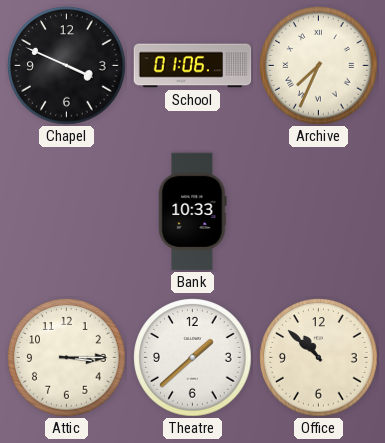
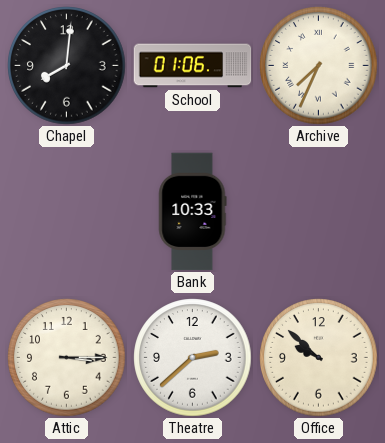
Chapel: 3:49 -> 8:01 (67, 66)
Theatre: 1:38 -> 2:38 (193, 358)
Office: 10:52 -> 9:52 (319, 358)
